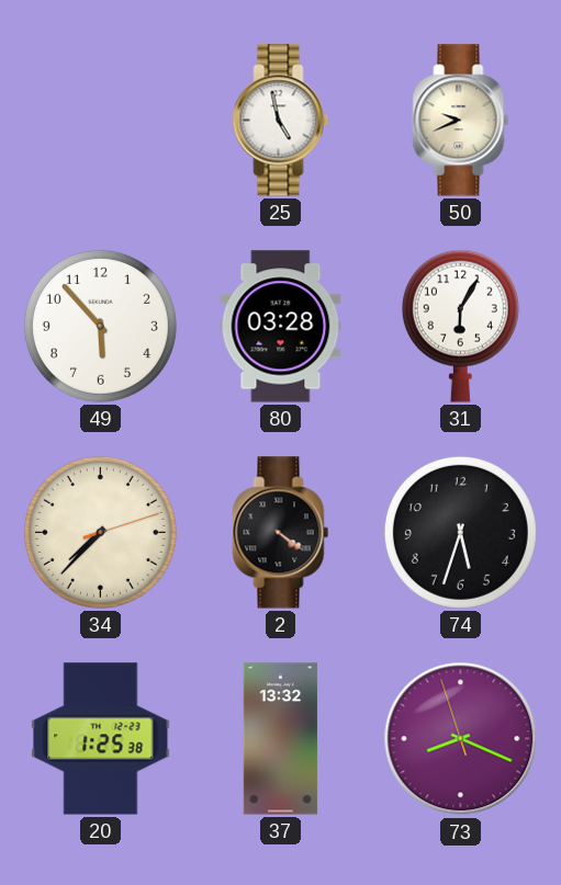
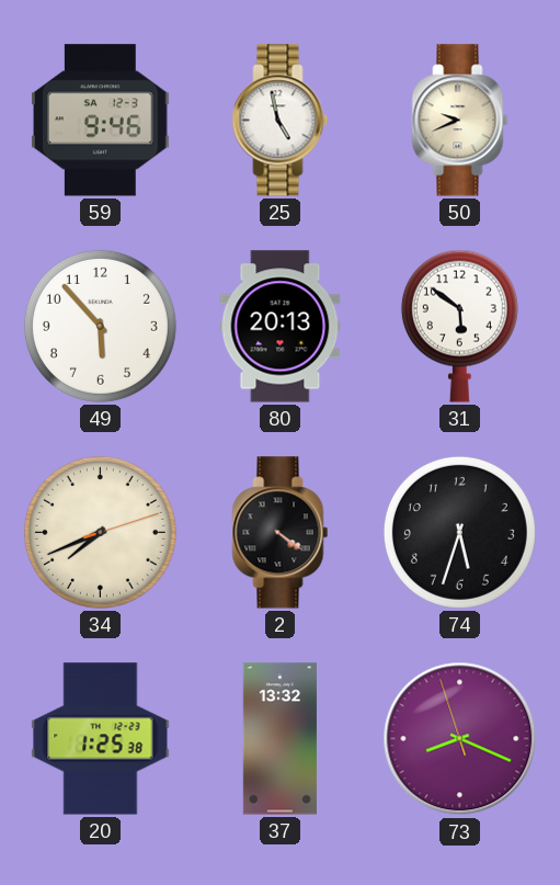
59: none -> 9:46 (101, 121)
80: 03:28 -> 20:13 (281, 327)
31: 6:05 -> 5:51 (459, 326)
34: 7:37 -> 7:41 (100, 532)
